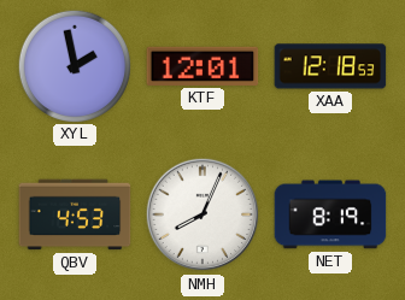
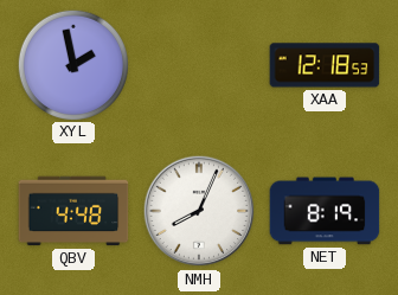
KTF: 12:01 -> none (202, 66)
QBV: 4:53 -> 4:48 (73, 211)
